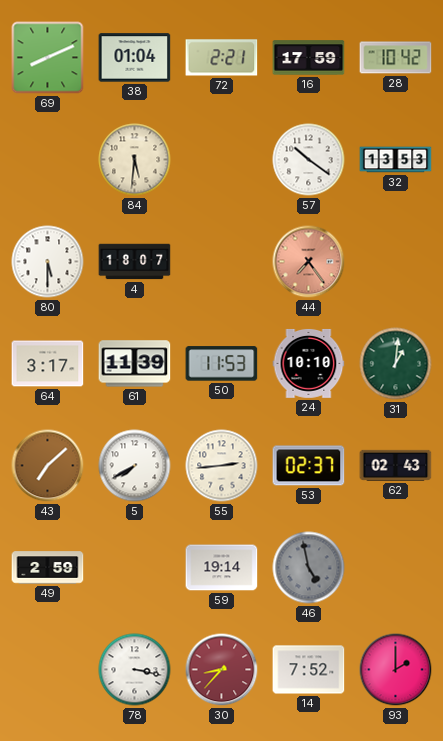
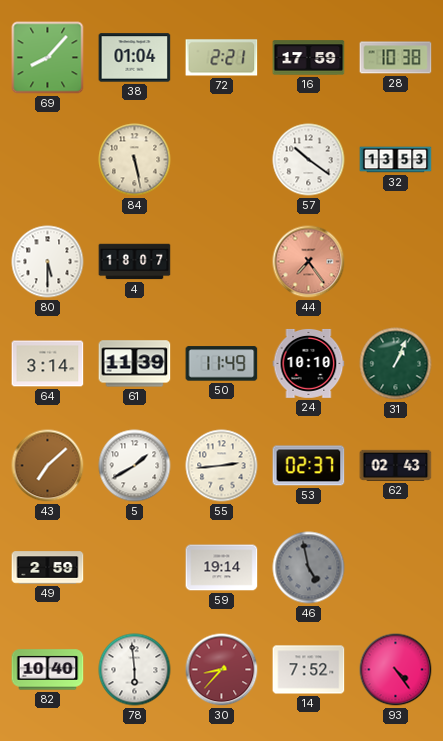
69: 8:11 -> 8:07 (48, 58)
28: 10:42 -> 10:38 (396, 58)
84: 5:31 -> 5:28 (135, 160)
64: 3:17 -> 3:14 (48, 364)
50: 11:53 -> 11:49 (222, 364)
31: 1:01 -> 1:04 (396, 364)
5: 7:40 -> 1:40 (135, 466)
82: none -> 10:40 (48, 670)
78: 3:17 -> 5:59 (135, 670)
93: 2:00 -> 4:24 (396, 670)
